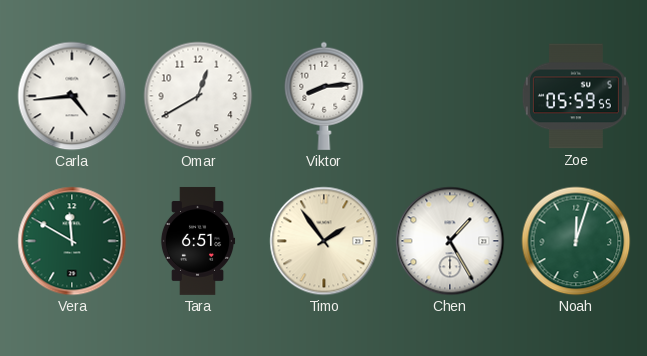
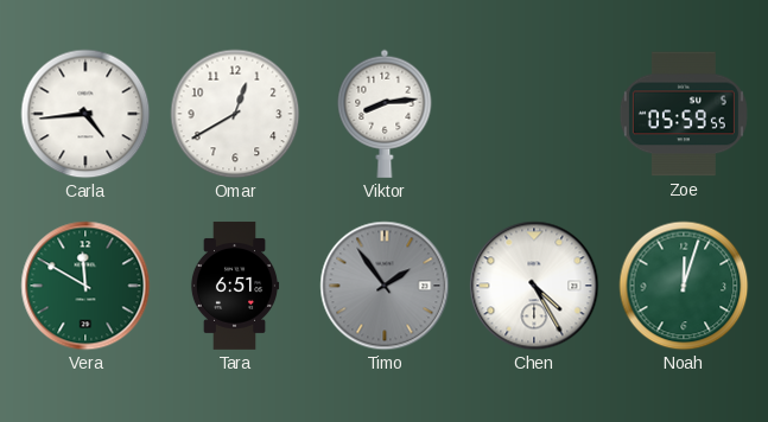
Timo dial: cream -> grey (385, 286)
Chen: 1:25 -> 4:25 (534, 286)
